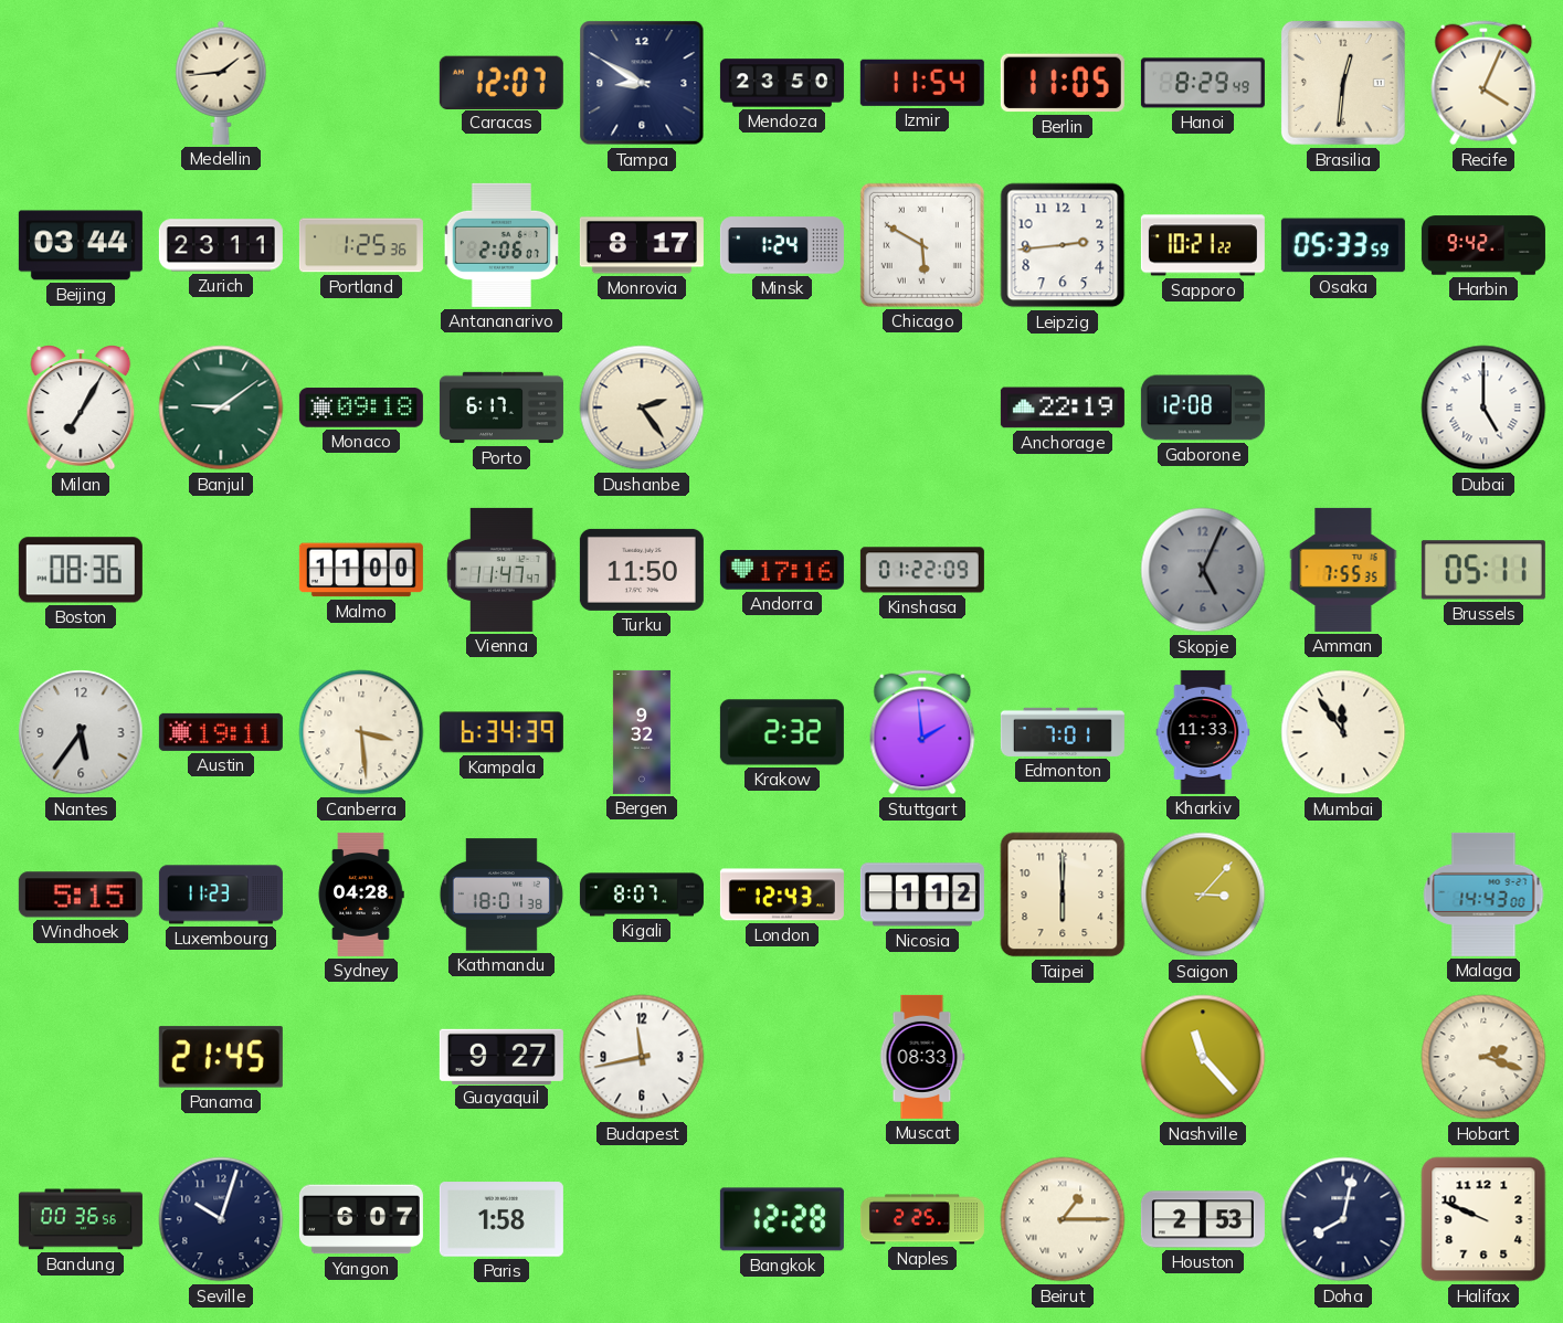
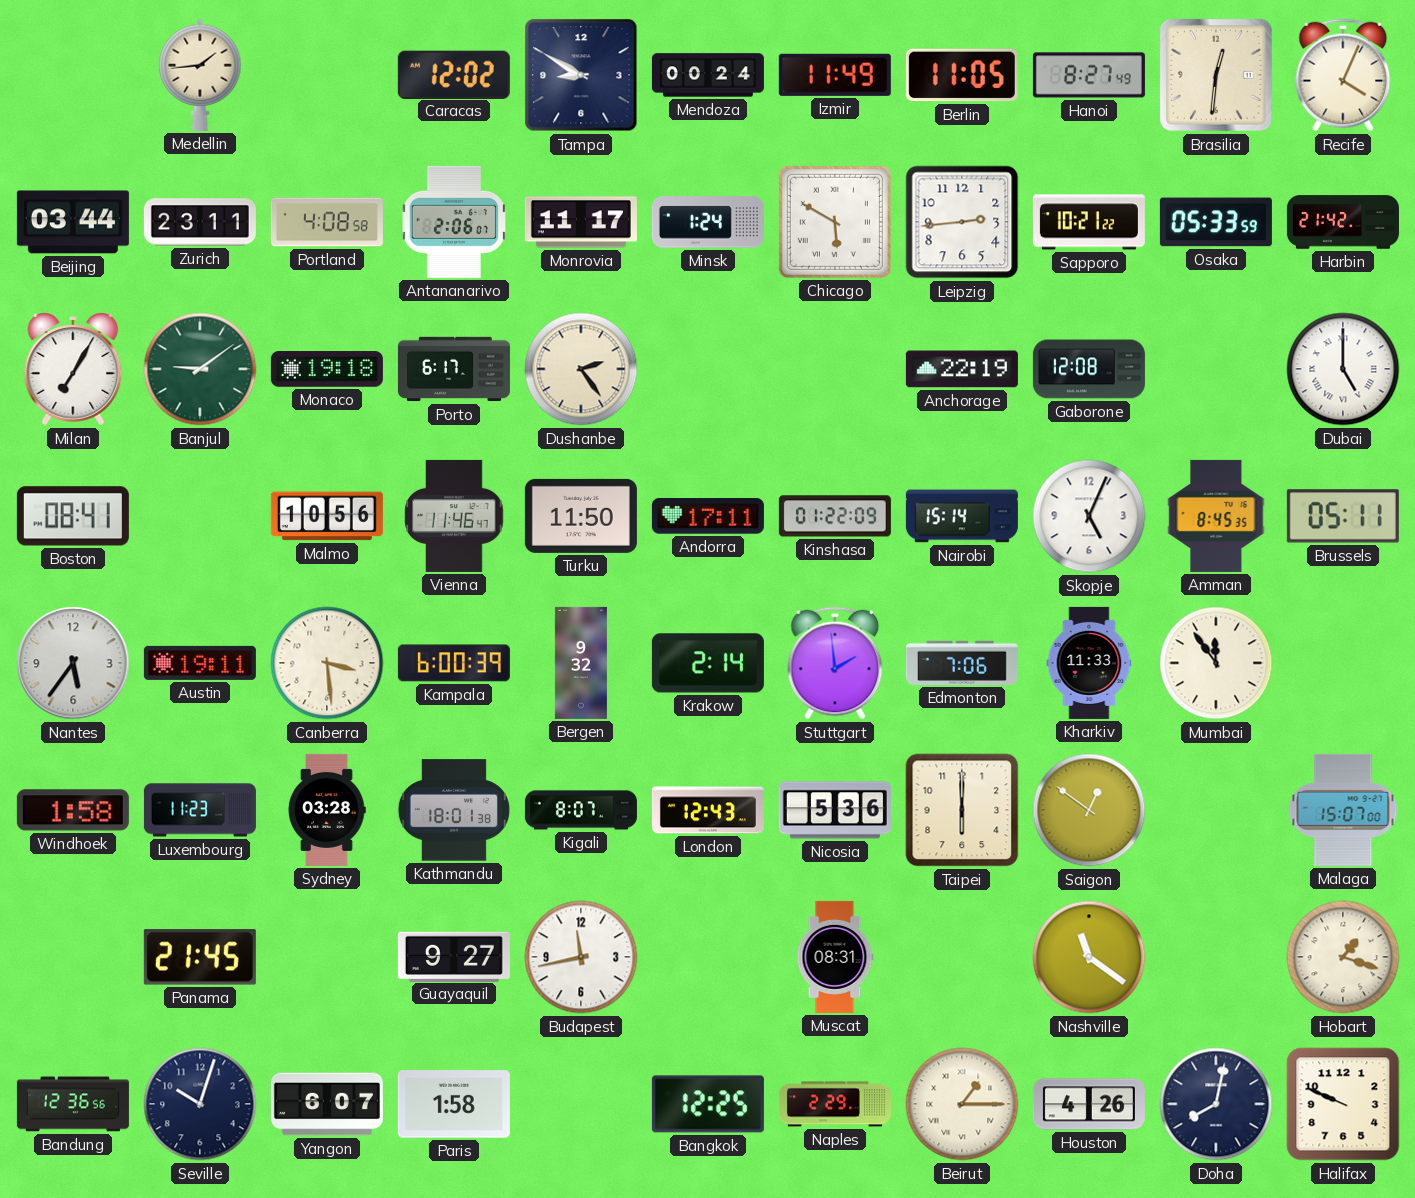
Caracas: 12:07 -> 12:02 (454, 74)
Mendoza: 23:50 -> 00:24 (708, 75)
Izmir: 11:54 -> 11:49 (835, 75)
Hanoi: 8:29 -> 8:27 (1089, 75)
Portland: 1:25 -> 4:08 (327, 222)
Monrovia: 8:17 -> 11:17 (581, 222)
Harbin: 9:42 -> 21:42 (1343, 222)
Monaco: 09:18 -> 19:18 (327, 369)
Boston: 08:36 -> 08:41 (73, 516)
Malmo: 11:00 -> 10:56 (327, 516)
Vienna: 11:47 -> 11:46 (454, 516)
Andorra: 17:16 -> 17:11 (708, 516)
Nairobi: none -> 15:14 (962, 516)
Skopje dial: grey -> white (1089, 516)
Amman: 7:55 -> 8:45 (1216, 516)
Kampala: 6:34 -> 6:00 (454, 663)
Krakow: 2:32 -> 2:14 (708, 663)
Edmonton: 7:01 -> 7:06 (962, 663)
Windhoek: 5:15 -> 1:58 (73, 810)
Sydney: 04:28 -> 03:28 (327, 810)
Nicosia: 1:12 -> 5:36 (835, 810)
Saigon: 3:07 -> 12:51 (1089, 810)
Malaga: 14:43 -> 15:07 (1343, 810)
Muscat: 08:33 -> 08:31 (835, 957)
Nashville: 11:23 -> 11:21 (1089, 957)
Hobart: 2:18 -> 1:18 (1343, 957)
Bandung: 00:36 -> 12:36 (73, 1104)
Bangkok: 12:28 -> 12:25 (708, 1104)
Naples: 2:25 -> 2:29 (835, 1104)
Houston: 2:53 -> 4:26 (1089, 1104)
